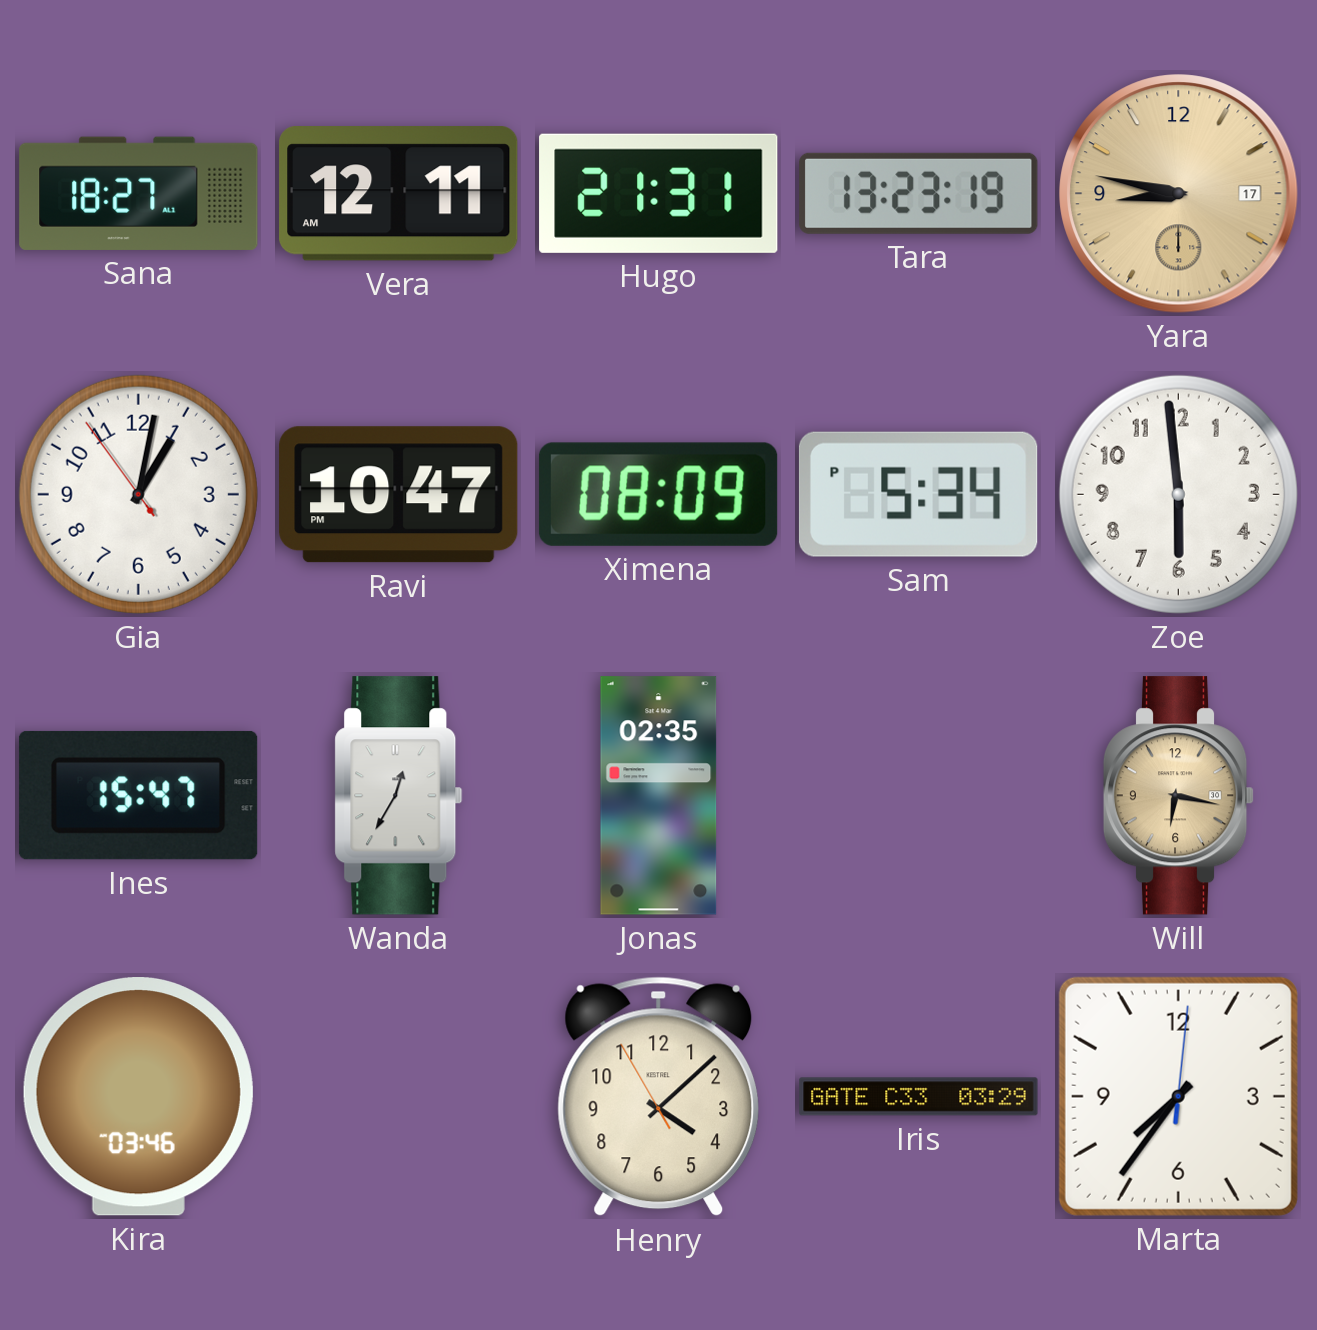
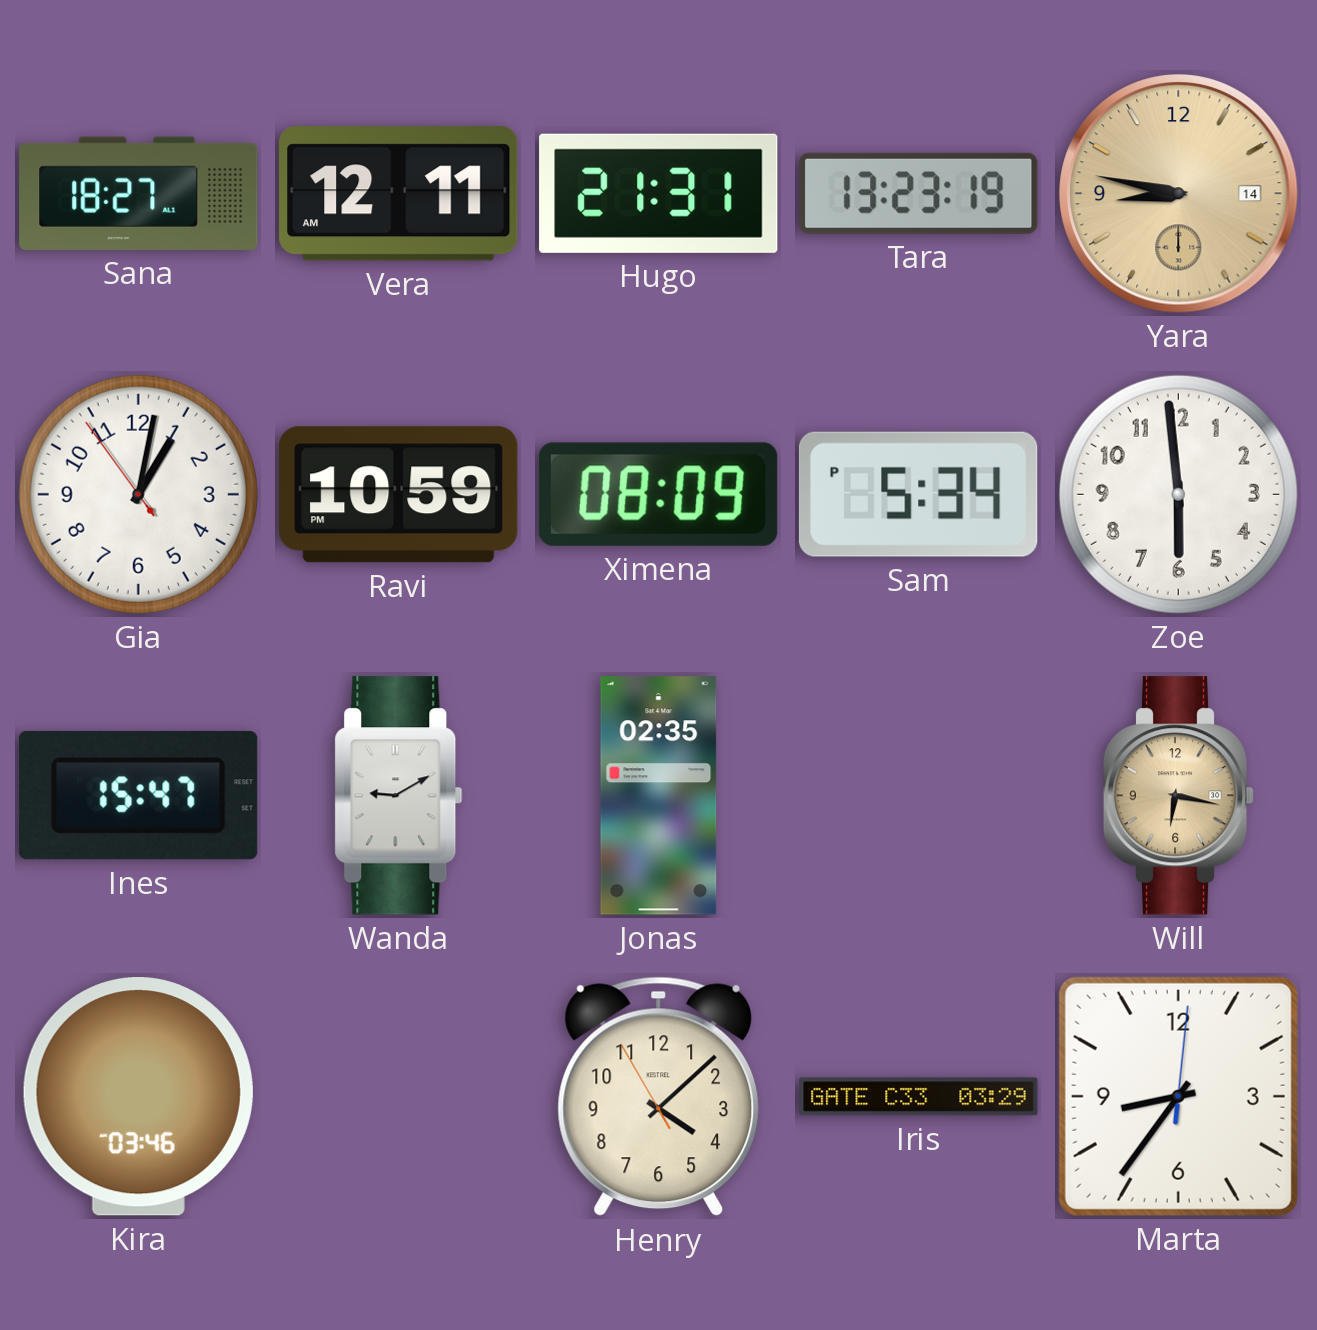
Yara date: 17 -> 14 (1179, 194)
Ravi: 10:47 -> 10:59 (399, 495)
Wanda: 12:35 -> 9:10 (399, 796)
Marta: 7:36 -> 8:36 (1178, 1096)
